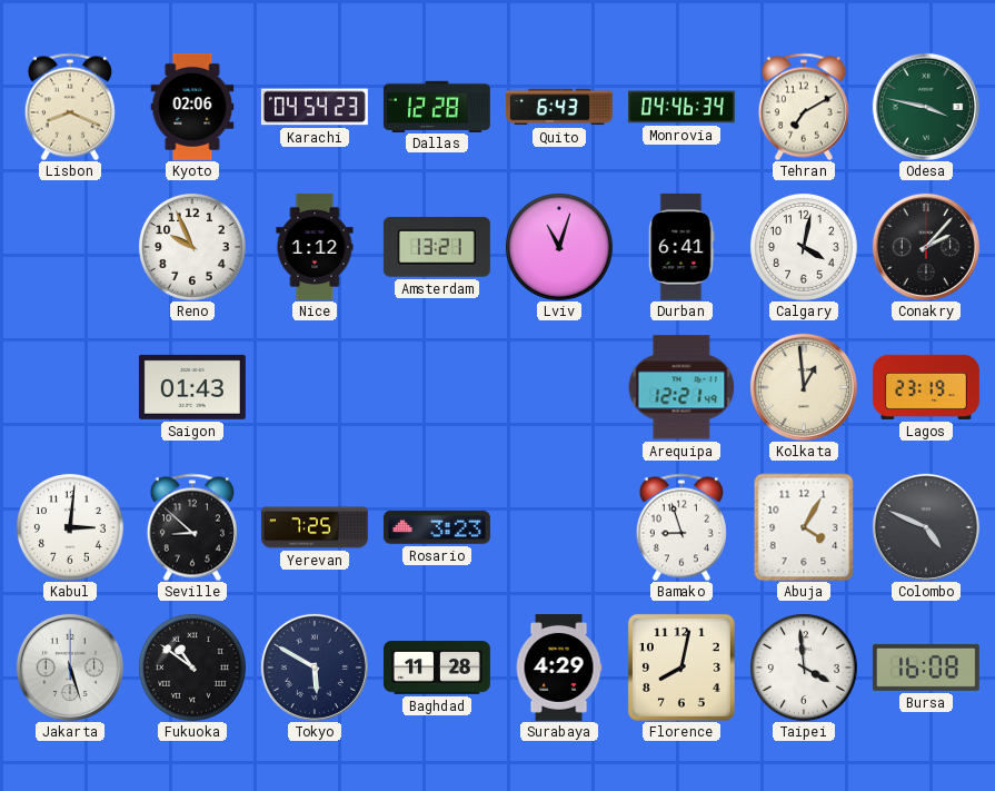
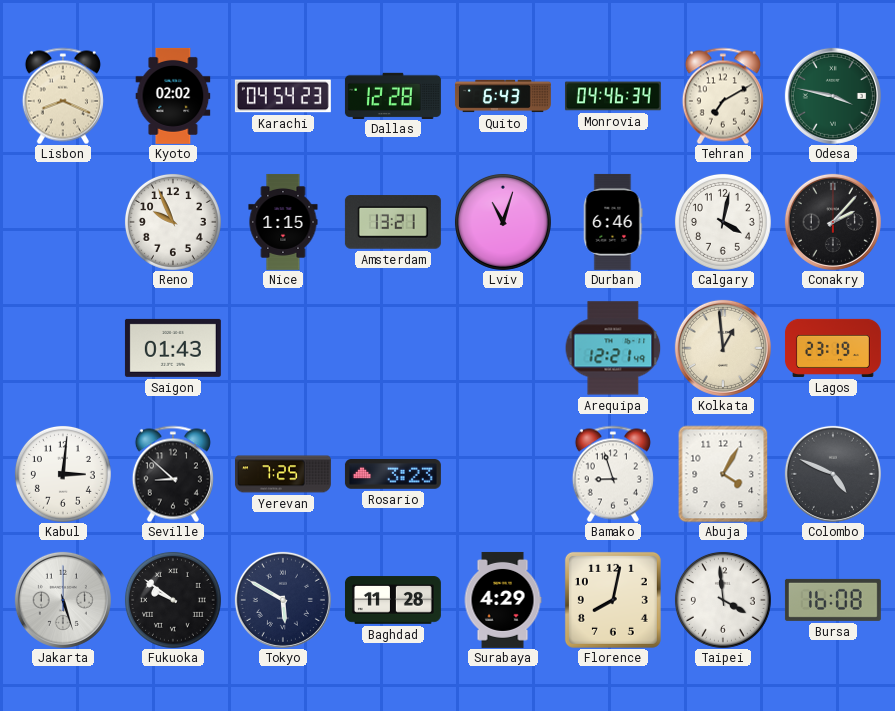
Kyoto: 02:06 -> 02:02 (173, 96)
Nice: 1:12 -> 1:15 (283, 222)
Durban: 6:41 -> 6:46 (613, 222)
Fukuoka: 10:51 -> 9:51 (173, 600)
